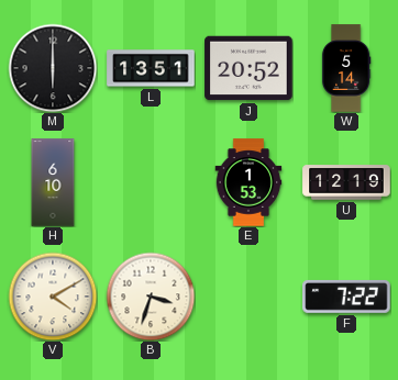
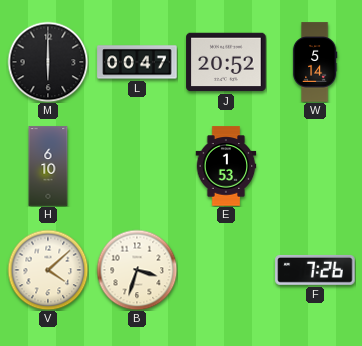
L: 13:51 -> 00:47 (137, 62)
U: 12:19 -> none (346, 182)
V: 4:10 -> 4:08 (48, 270)
F: 7:22 -> 7:26 (315, 270)
